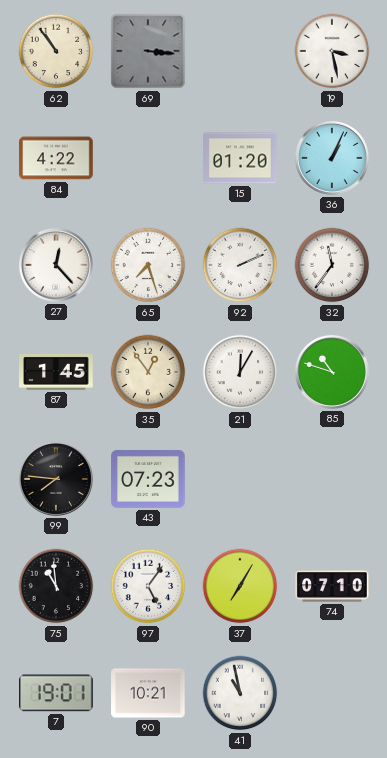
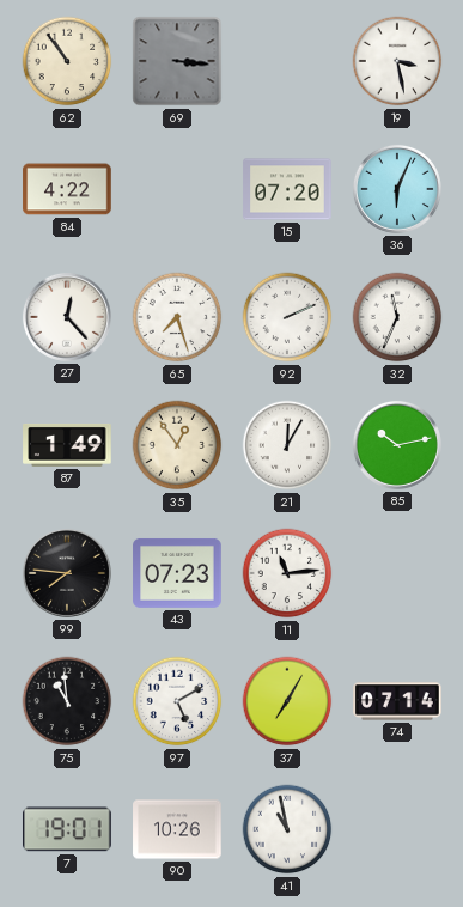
15: 01:20 -> 07:20 (287, 189)
36: 1:04 -> 6:04 (397, 189)
32: 11:36 -> 11:34 (397, 317)
87: 1:45 -> 1:49 (67, 446)
85: 10:48 -> 10:13 (397, 445)
11: none -> 11:14 (287, 573)
97: 5:06 -> 5:10 (177, 701)
74: 07:10 -> 07:14 (397, 701)
90: 10:21 -> 10:26 (177, 829)
